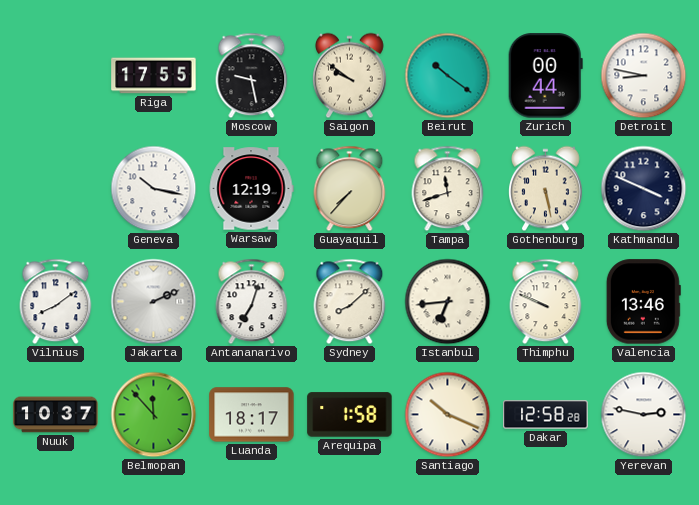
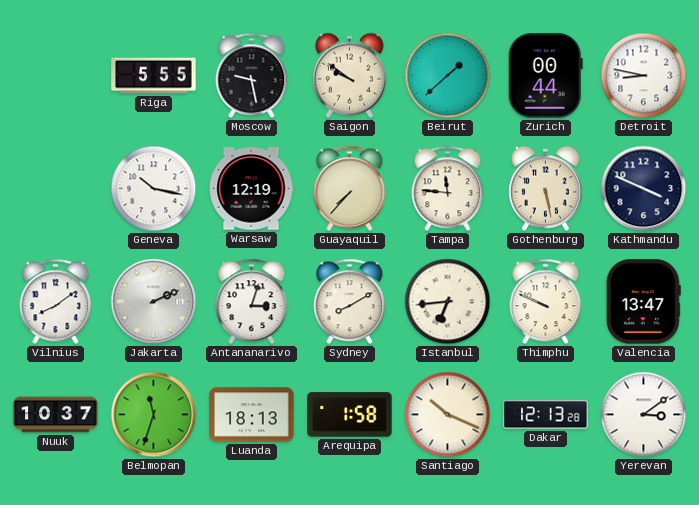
Riga: 17:55 -> 5:55 (154, 76)
Beirut: 10:21 -> 1:38 (448, 76)
Tampa: 11:42 -> 11:46 (448, 189)
Antananarivo: 7:03 -> 3:03 (252, 302)
Sydney: 8:08 -> 8:10 (350, 302)
Valencia: 13:46 -> 13:47 (643, 302)
Belmopan: 11:53 -> 11:33 (154, 415)
Luanda: 18:17 -> 18:13 (252, 415)
Dakar: 12:58 -> 12:13 (546, 415)
Yerevan: 2:47 -> 3:09 (644, 415)
